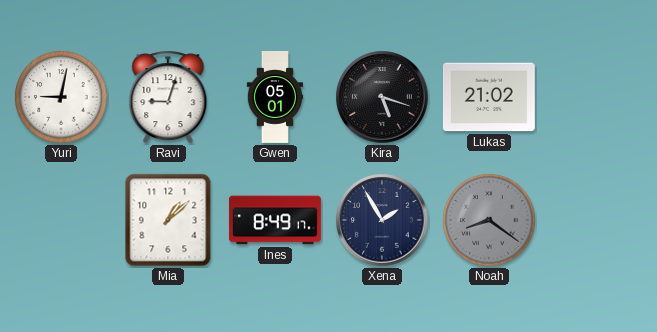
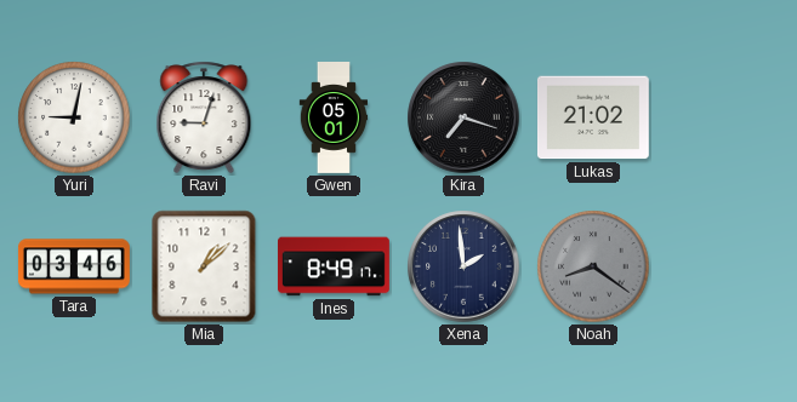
Kira: 5:18 -> 7:18 (463, 117)
Tara: none -> 03:46 (74, 266)
Xena: 1:55 -> 1:59 (463, 266)
